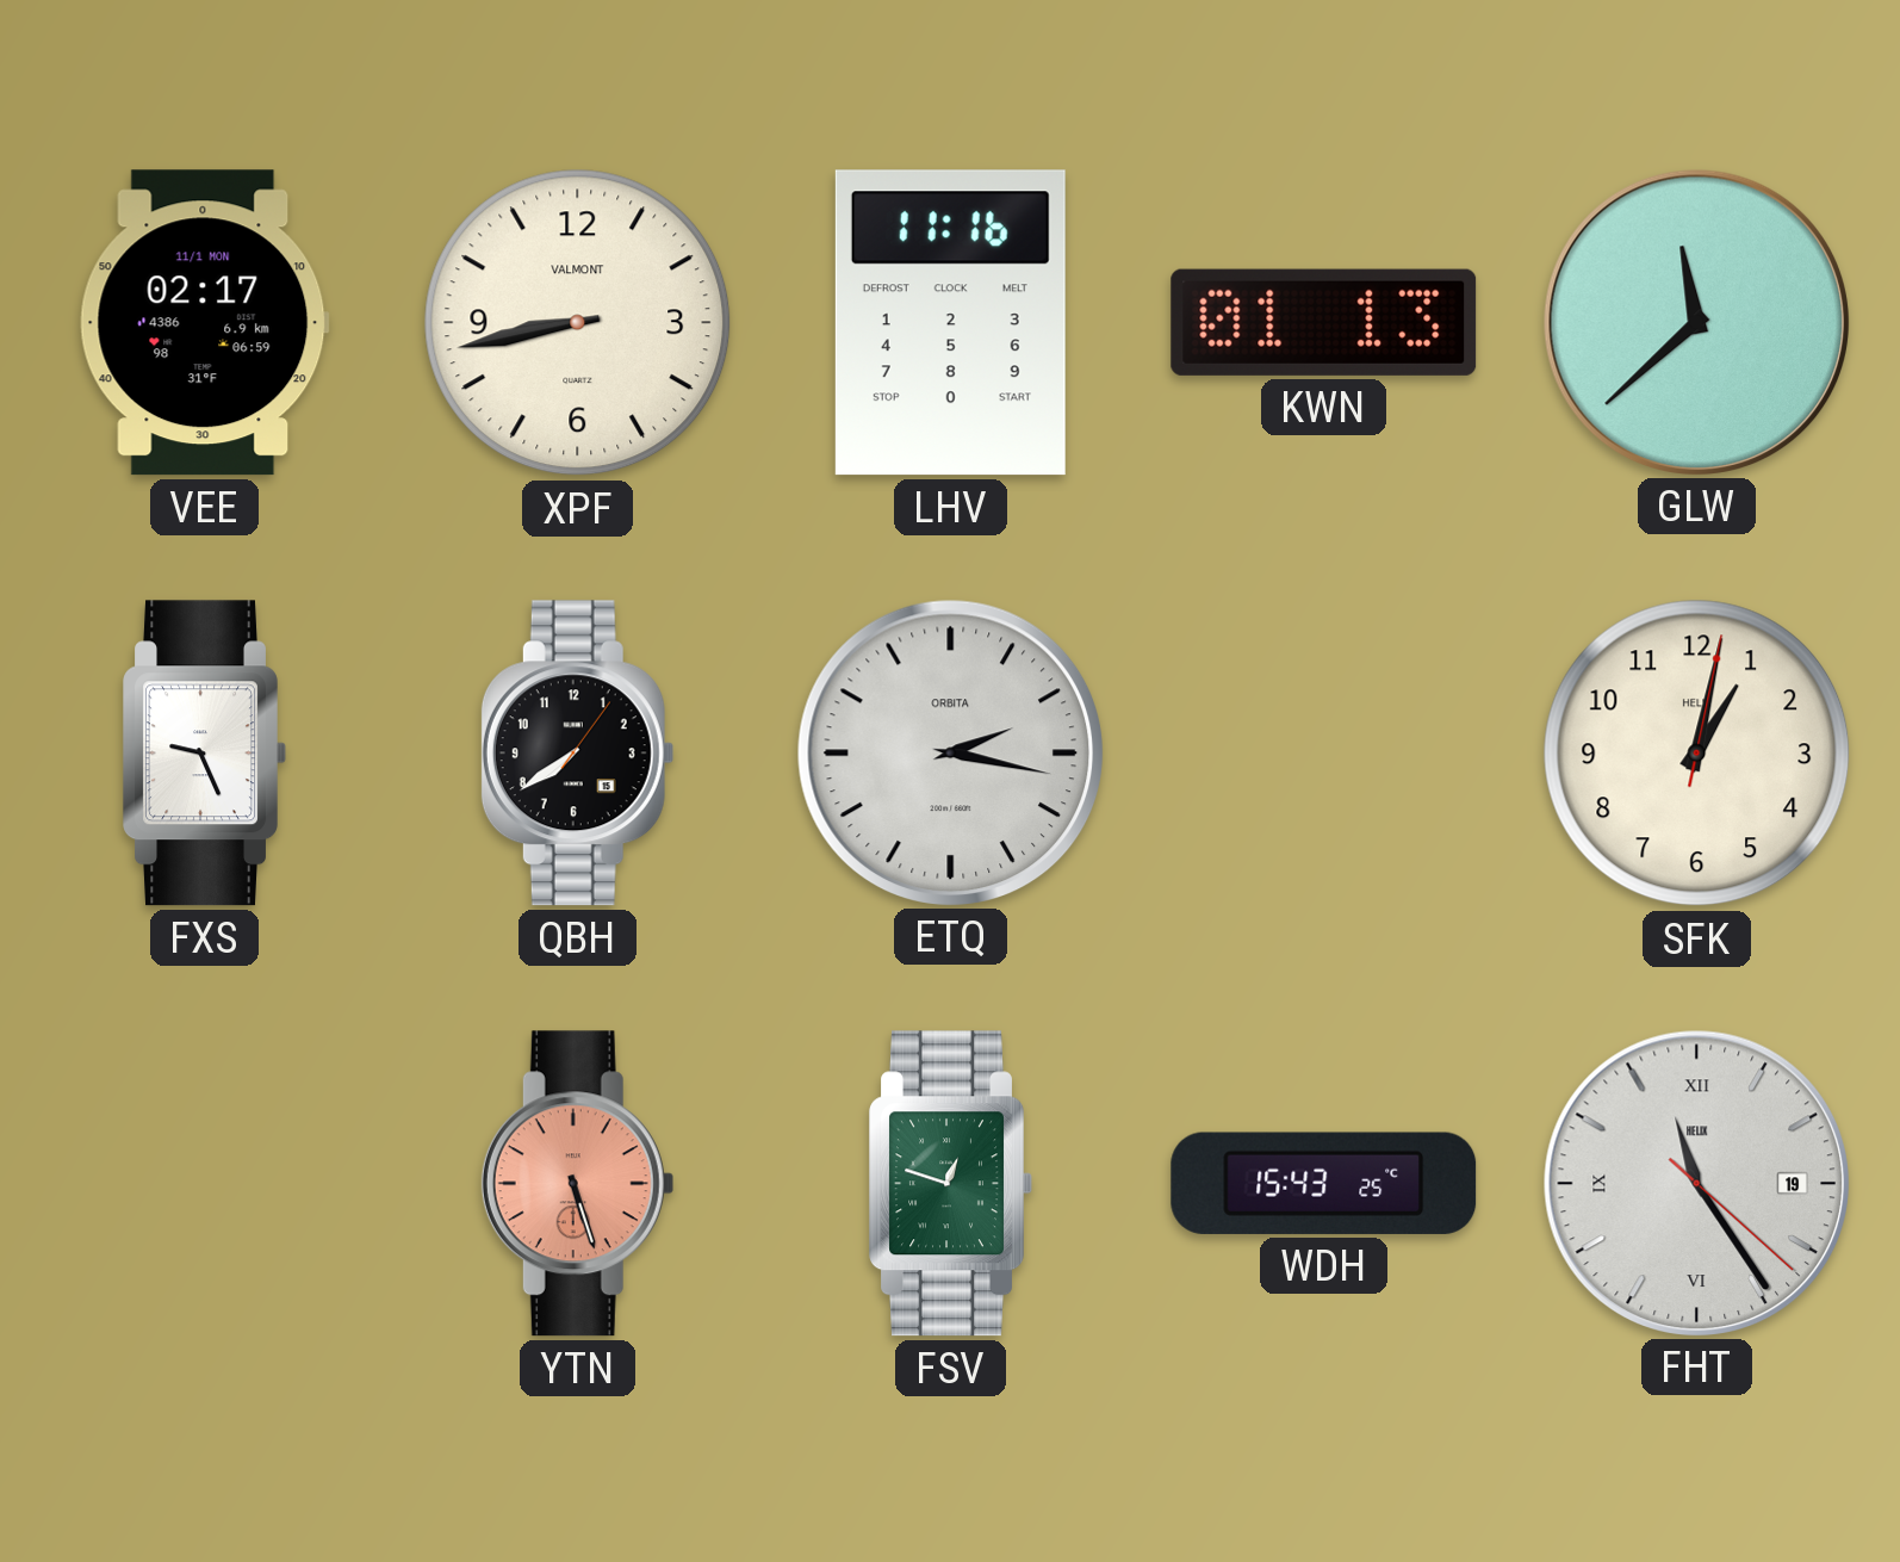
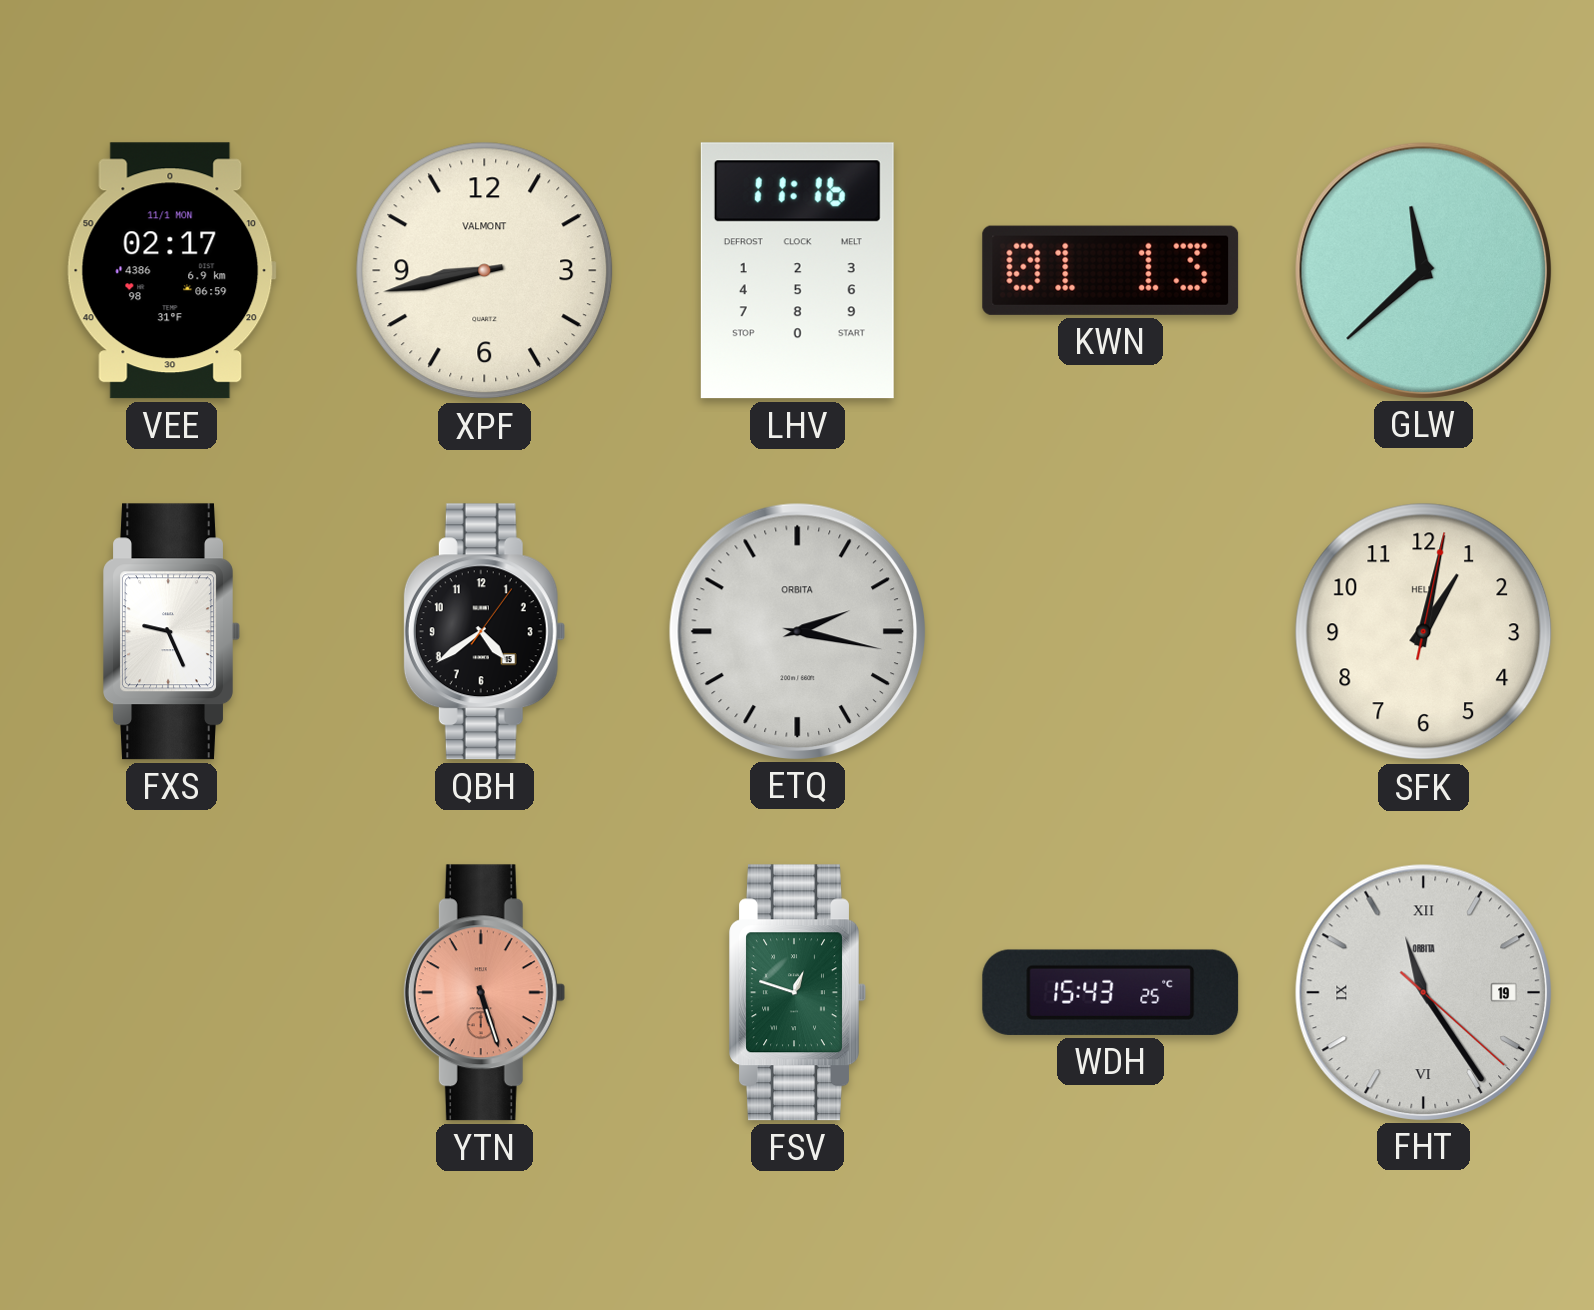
QBH: 7:39 -> 4:39 (484, 632)
FHT brand: HELIX -> ORBITA (1423, 992)
